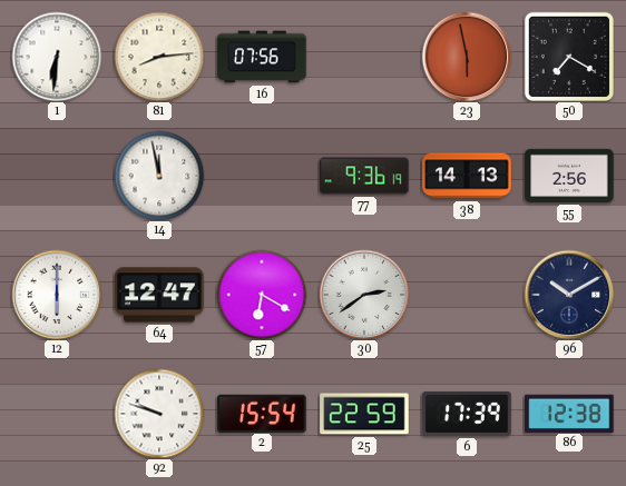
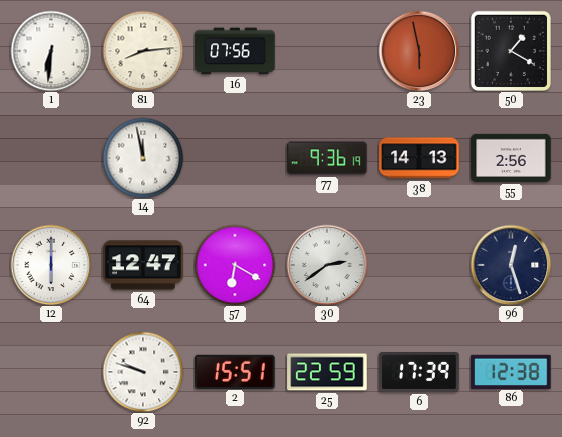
50: 7:20 -> 1:20 (510, 50)
96: 10:10 -> 12:27 (511, 265)
2: 15:54 -> 15:51 (235, 371)
